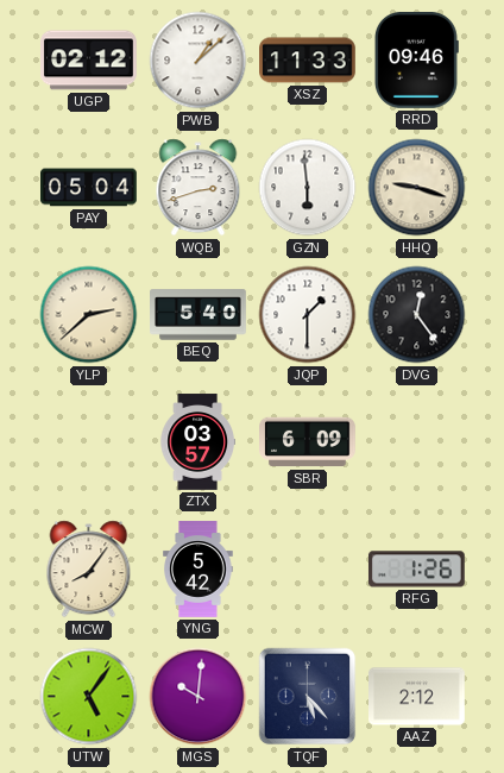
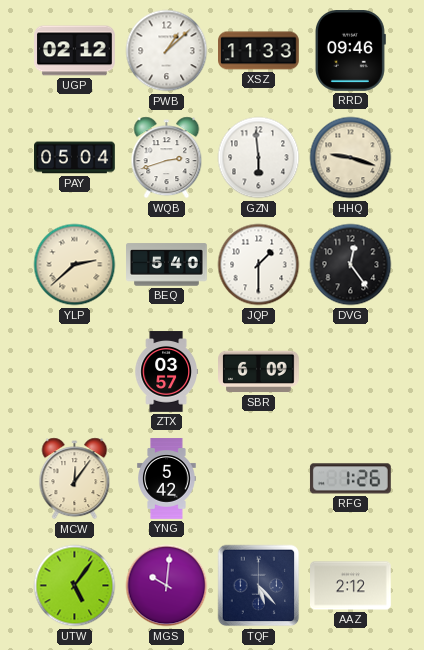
MCW: 8:06 -> 12:06 (75, 479)
